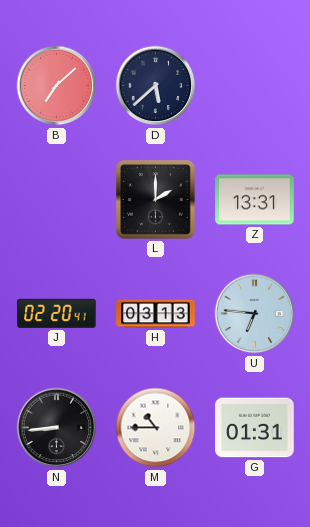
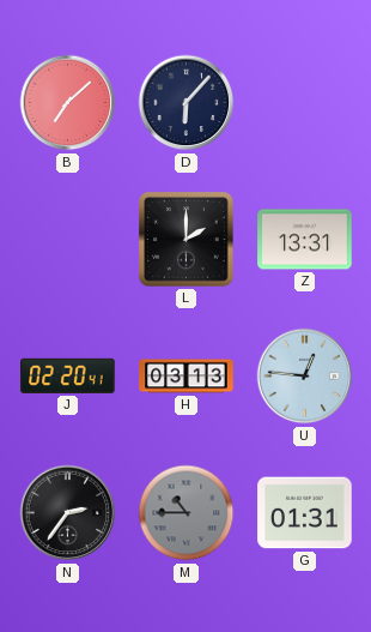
D: 5:38 -> 6:07 (187, 103)
U: 6:46 -> 12:46 (305, 377)
N: 8:44 -> 2:36 (68, 513)
M dial: white -> grey (187, 513)
